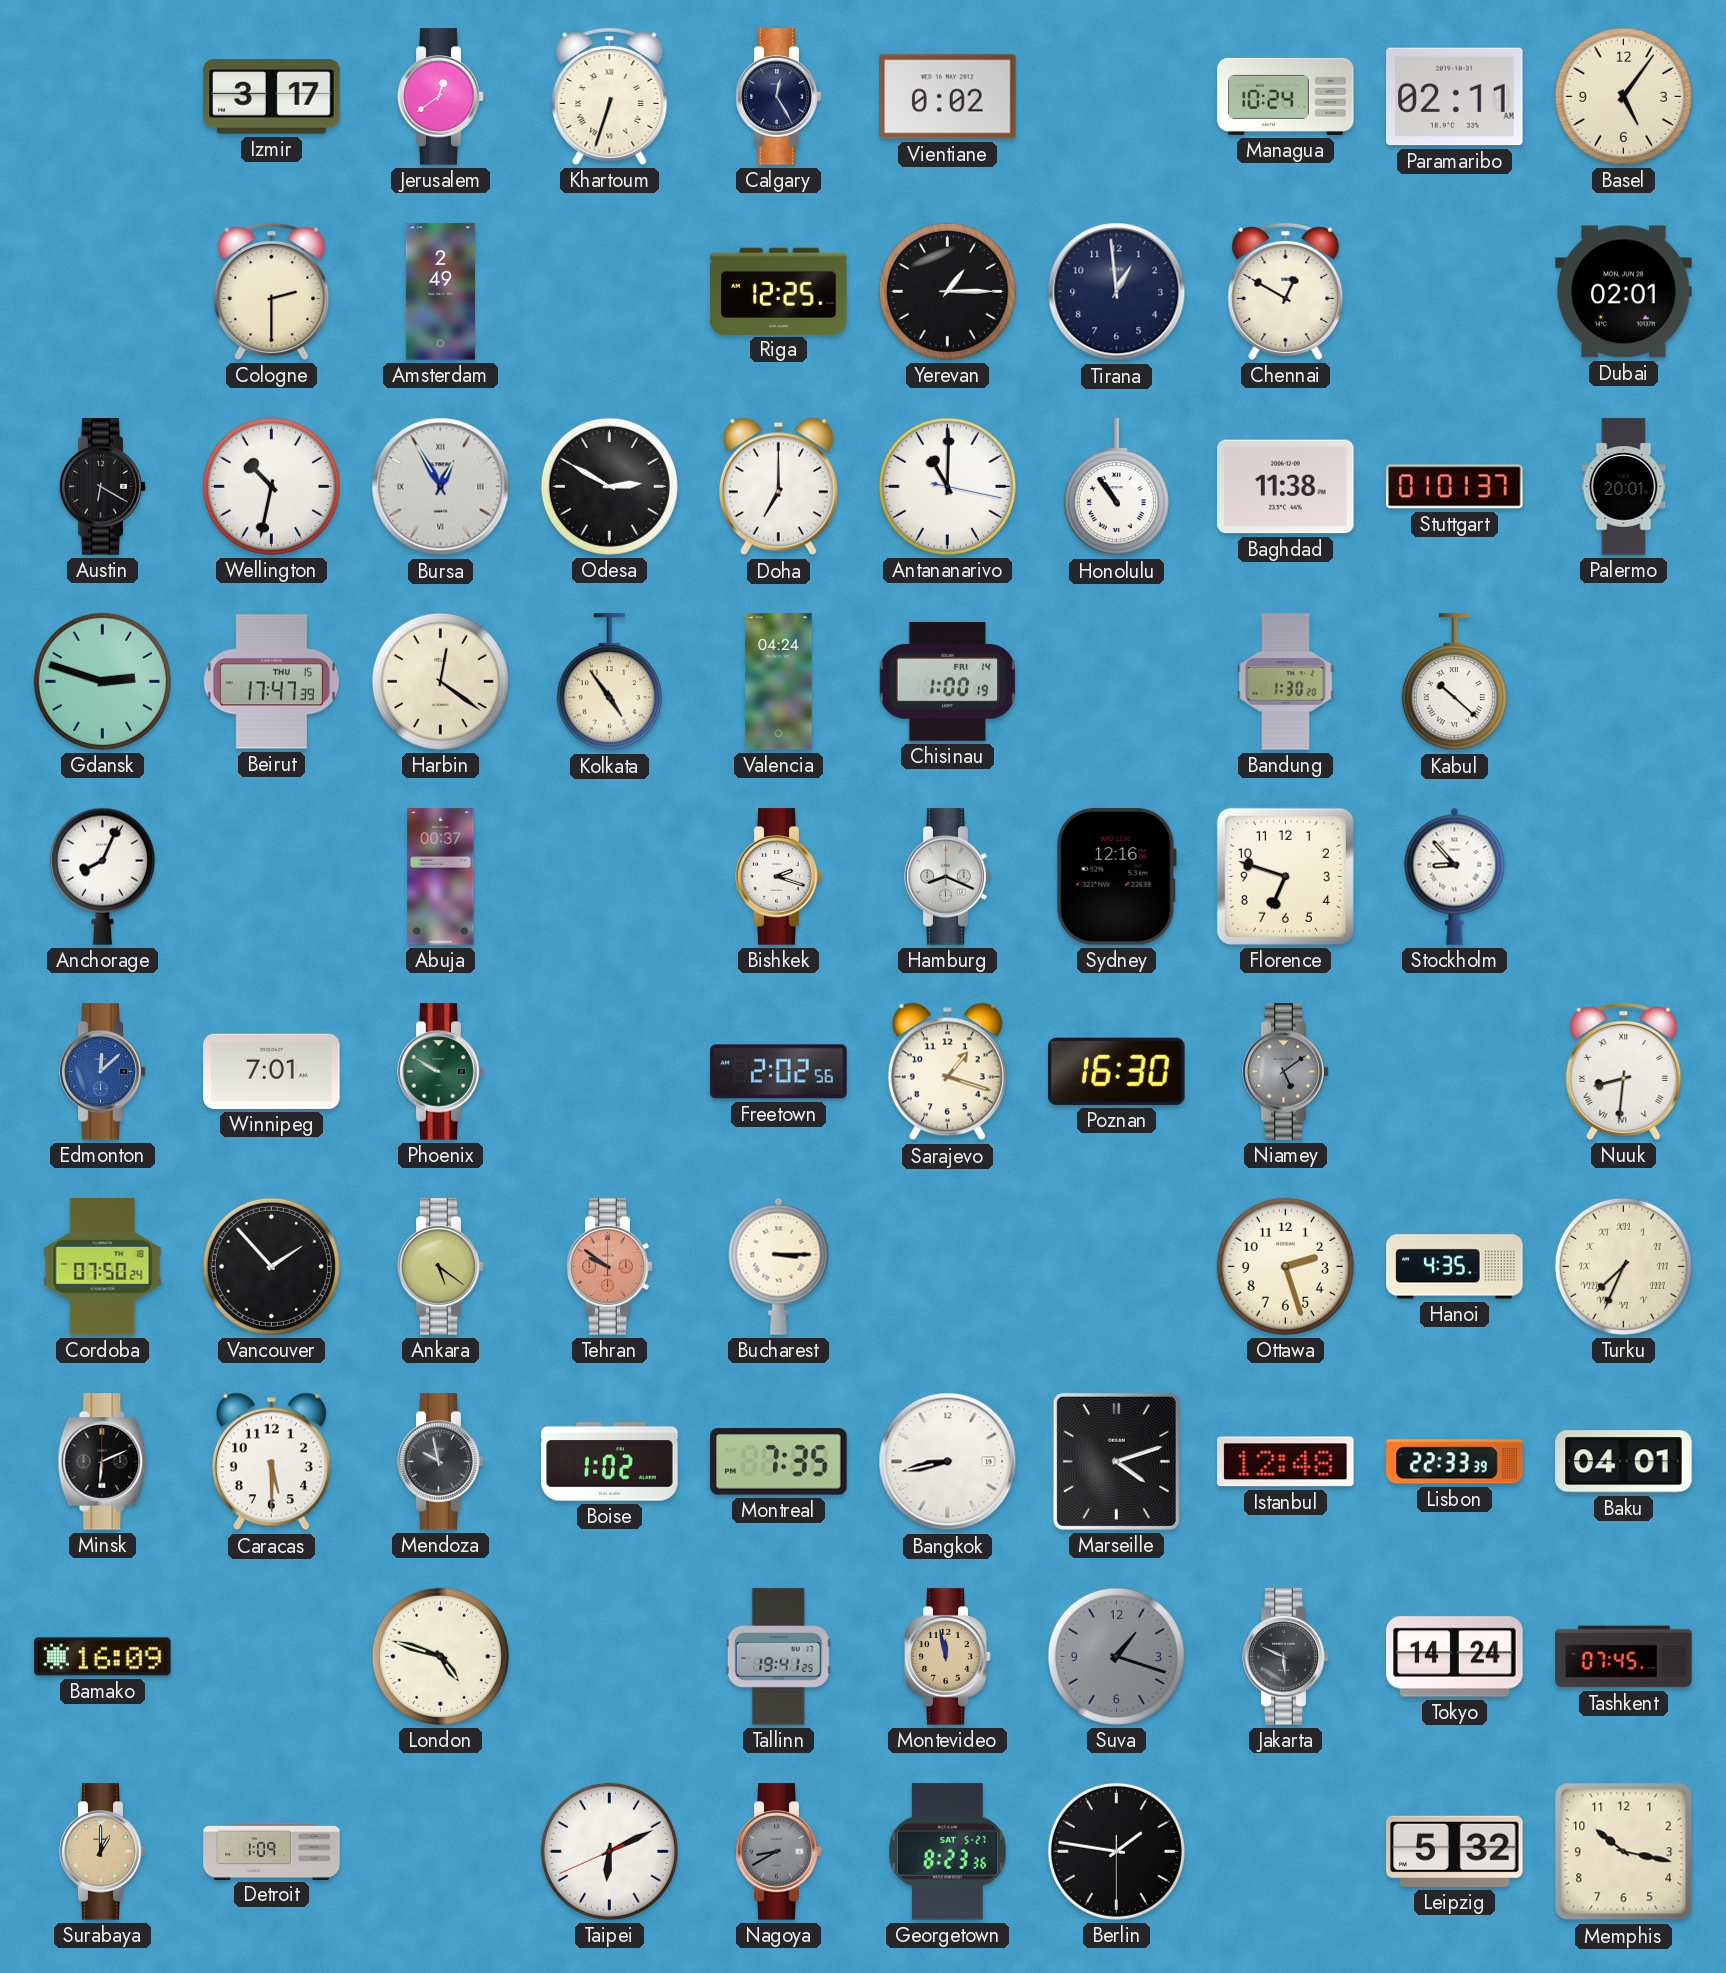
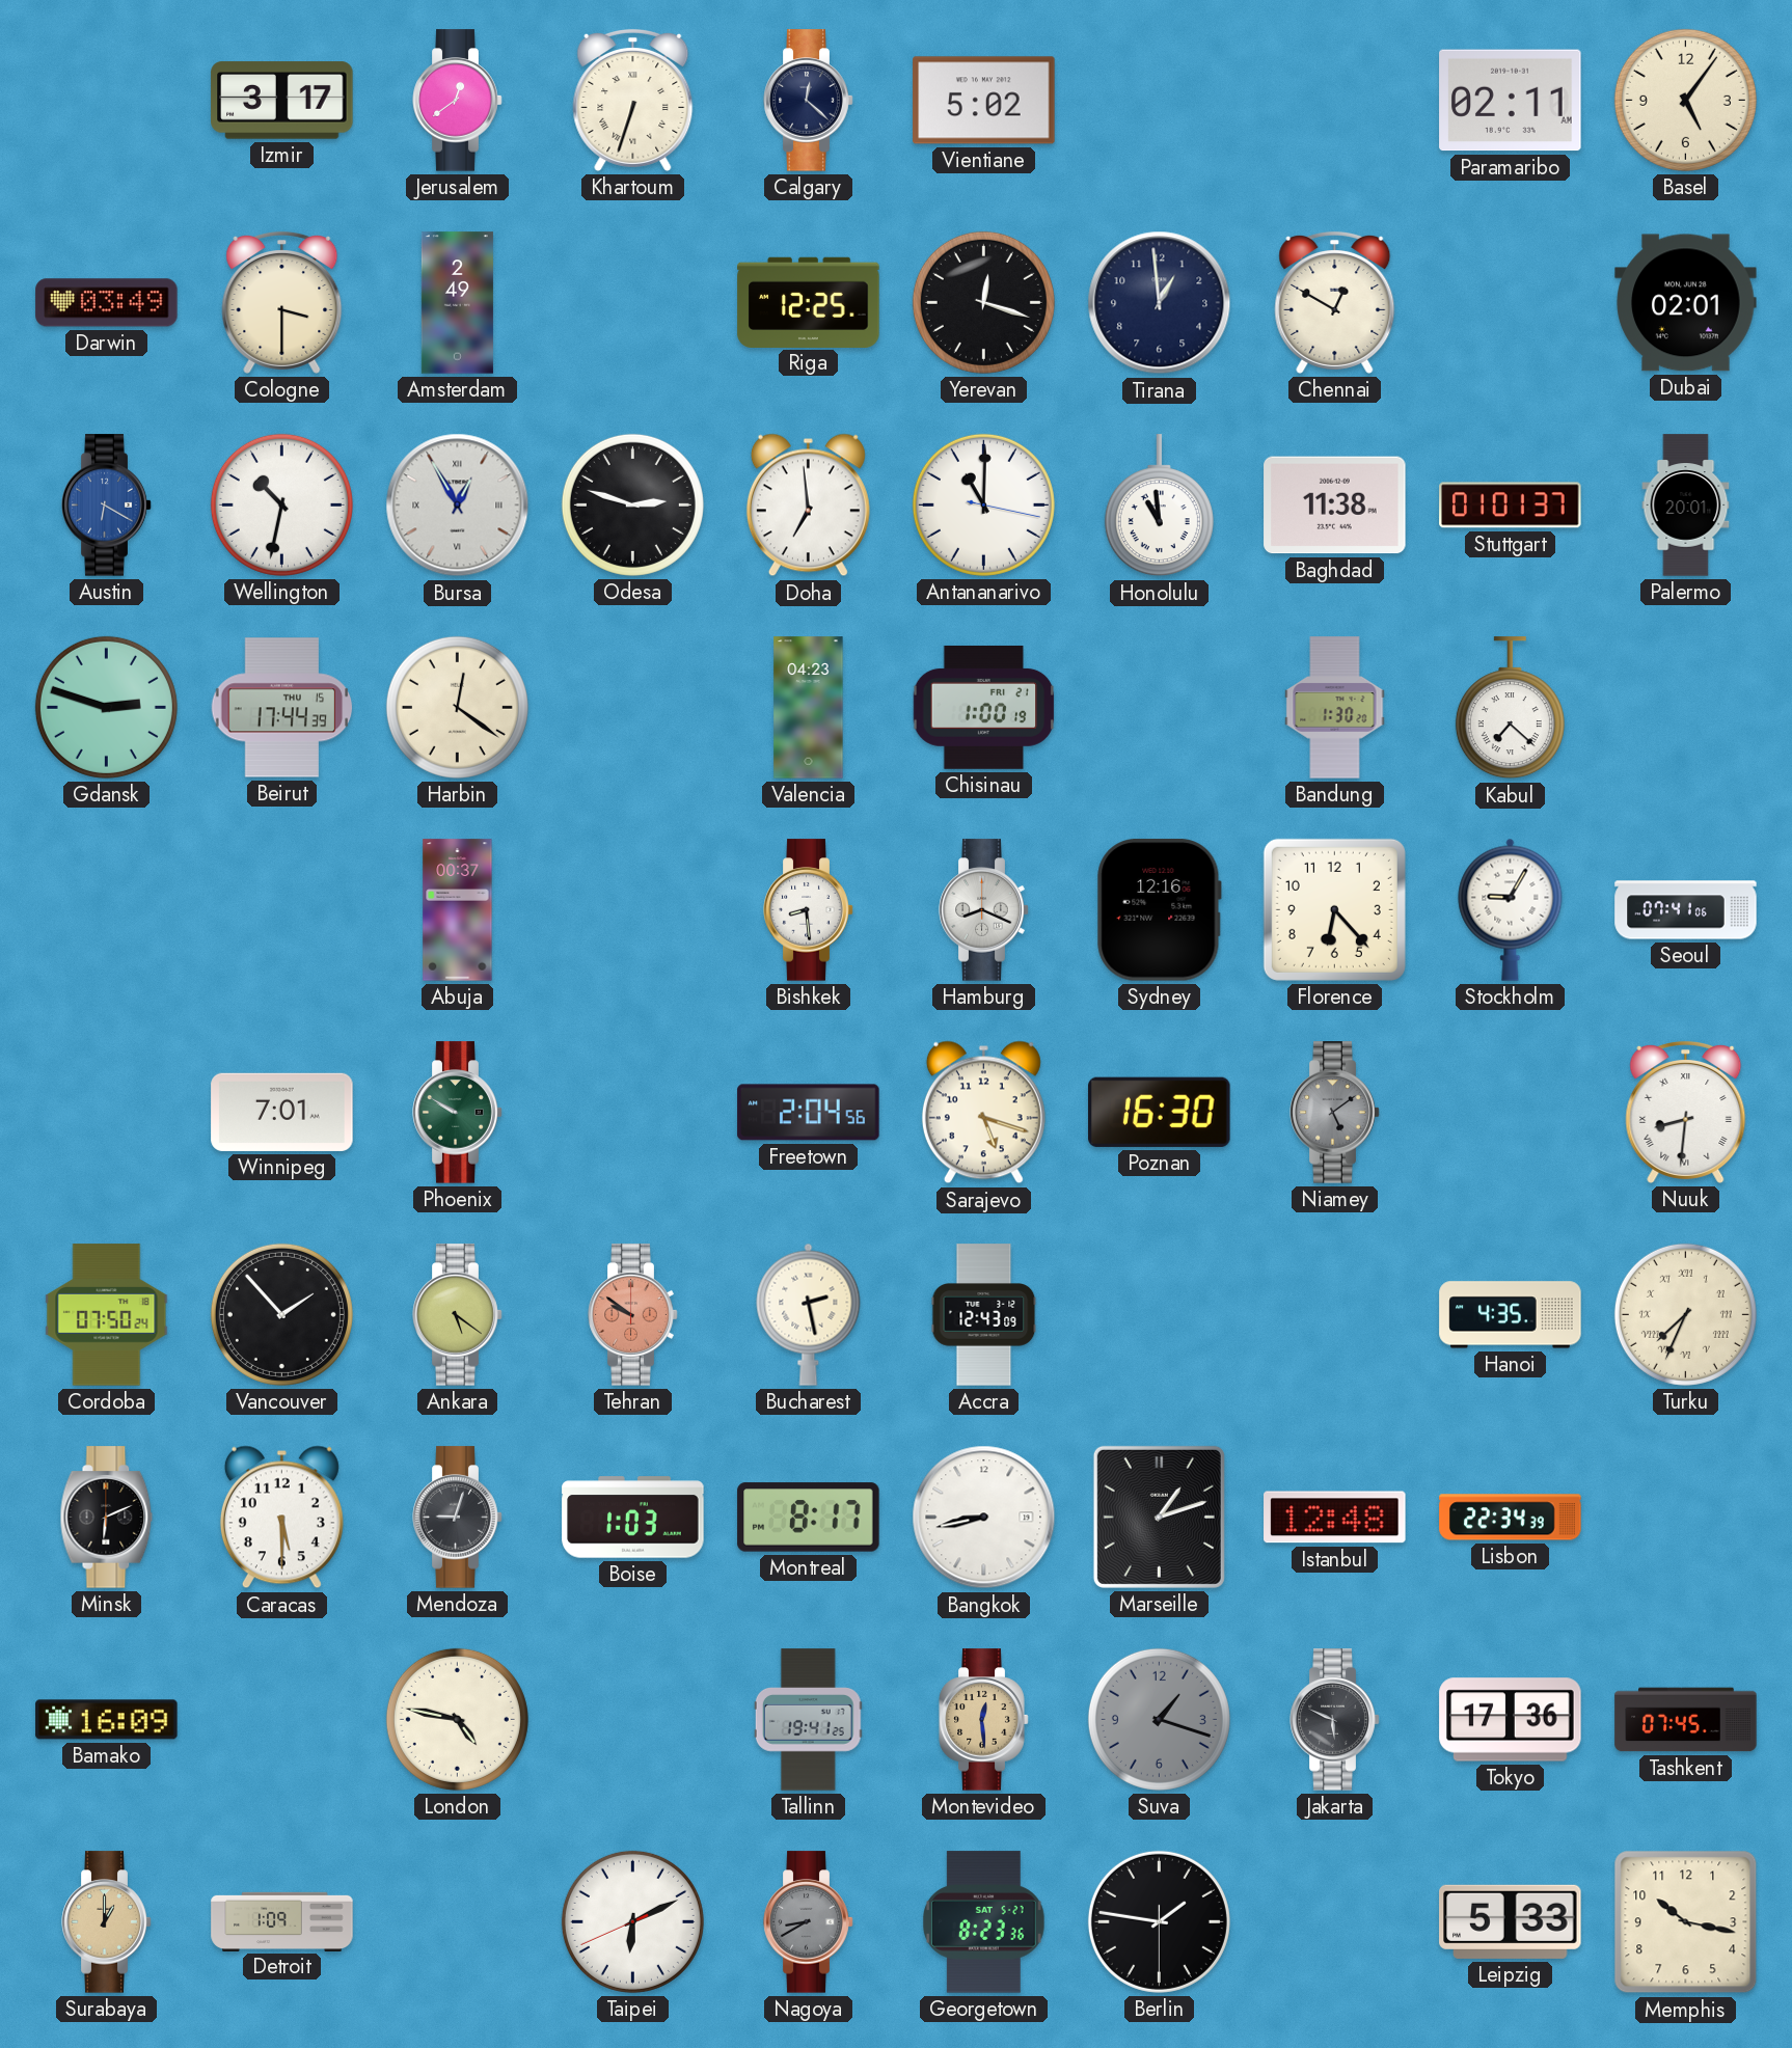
Calgary: 12:25 -> 12:22 (809, 101)
Vientiane: 0:02 -> 5:02 (984, 101)
Managua: 10:24 -> none (1286, 96)
Darwin: none -> 03:49 (107, 303)
Cologne: 2:30 -> 3:30 (282, 302)
Yerevan: 1:15 -> 12:18 (983, 302)
Austin dial: black -> blue (107, 506)
Odesa: 2:50 -> 2:48 (632, 504)
Doha: 7:00 -> 6:59 (808, 506)
Honolulu: 10:54 -> 10:59 (1159, 506)
Beirut: 17:47 -> 17:44 (282, 708)
Kolkata: 4:54 -> none (609, 682)
Valencia: 04:24 -> 04:23 (809, 708)
Chisinau date: FRI 14 -> FRI 21 (984, 707)
Kabul: 10:22 -> 7:22 (1510, 708)
Anchorage: 8:04 -> none (102, 876)
Bishkek: 2:18 -> 8:29 (809, 910)
Florence: 6:48 -> 6:23 (1334, 909)
Stockholm: 8:53 -> 9:05 (1511, 909)
Seoul: none -> 07:41 (1686, 910)
Edmonton: 12:08 -> none (103, 1072)
Freetown: 2:02 -> 2:04 (809, 1113)
Sarajevo: 1:18 -> 5:18 (983, 1113)
Bucharest: 3:15 -> 2:28 (809, 1314)
Accra: none -> 12:43 (984, 1315)
Ottawa: 2:27 -> none (1285, 1266)
Mendoza: 9:58 -> 9:03 (458, 1518)
Boise: 1:02 -> 1:03 (633, 1518)
Montreal: 7:35 -> 8:17 (809, 1518)
Marseille: 4:12 -> 1:12 (1159, 1517)
Lisbon: 22:33 -> 22:34 (1511, 1518)
Baku: 04:01 -> none (1624, 1462)
London: 4:48 -> 4:47 (457, 1719)
Montevideo: 11:58 -> 12:29 (984, 1720)
Tokyo: 14:24 -> 17:36 (1511, 1720)
Leipzig: 5:32 -> 5:33 (1511, 1921)
